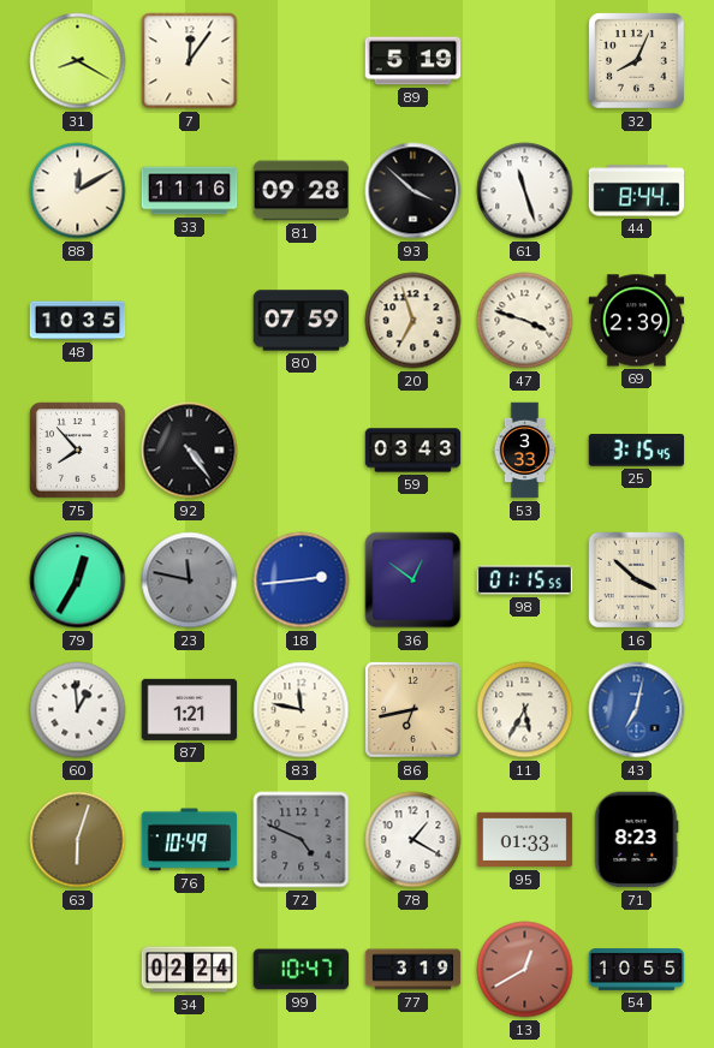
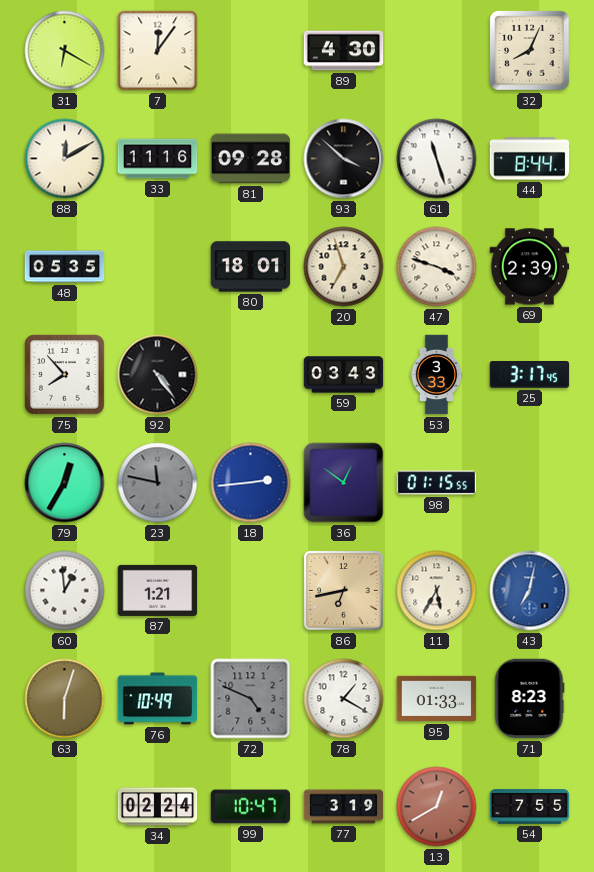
31: 8:20 -> 6:20 (65, 51)
89: 5:19 -> 4:30 (344, 51)
48: 10:35 -> 05:35 (65, 267)
80: 07:59 -> 18:01 (251, 267)
25: 3:15 -> 3:17 (530, 375)
16: 3:52 -> none (637, 580)
83: 11:47 -> none (302, 710)
54: 10:55 -> 7:55 (530, 807)
